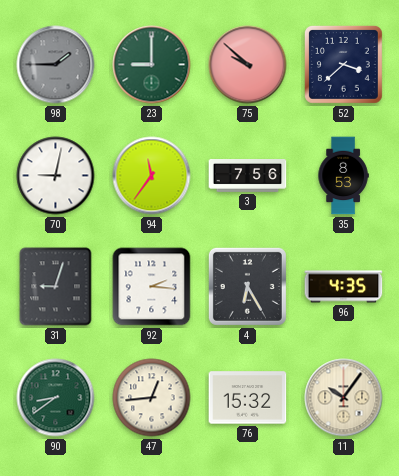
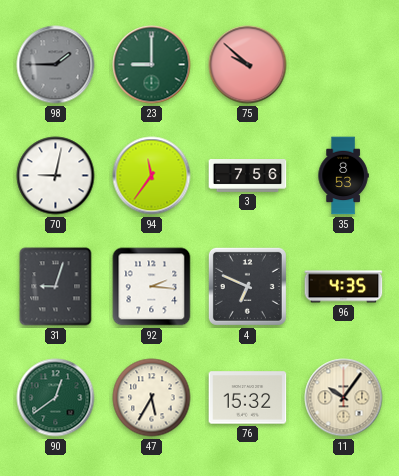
52: 3:38 -> none (343, 64)
4: 6:25 -> 6:49 (247, 286)
90: 8:39 -> 12:39 (56, 398)
47: 12:44 -> 5:35 (152, 398)
